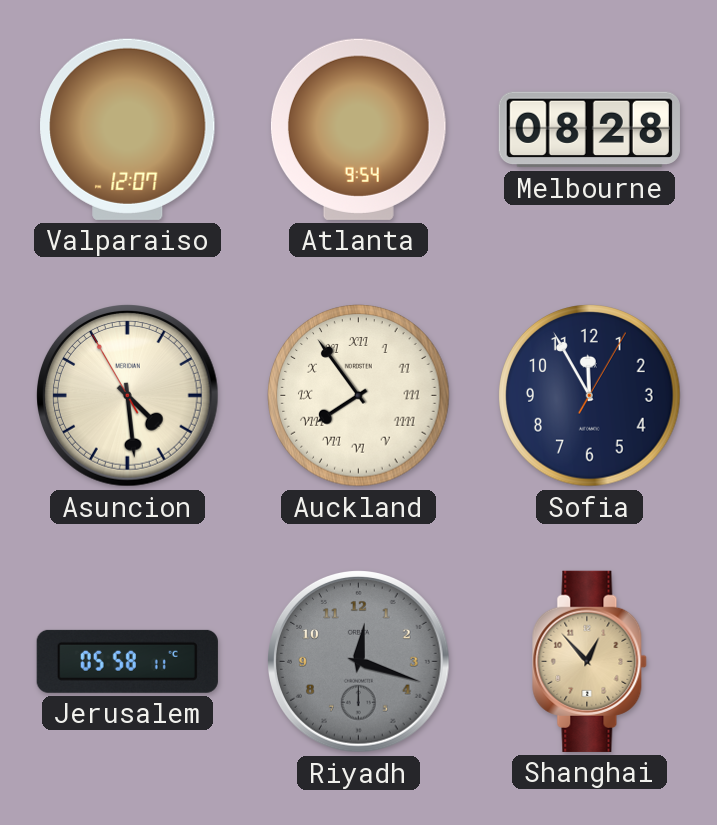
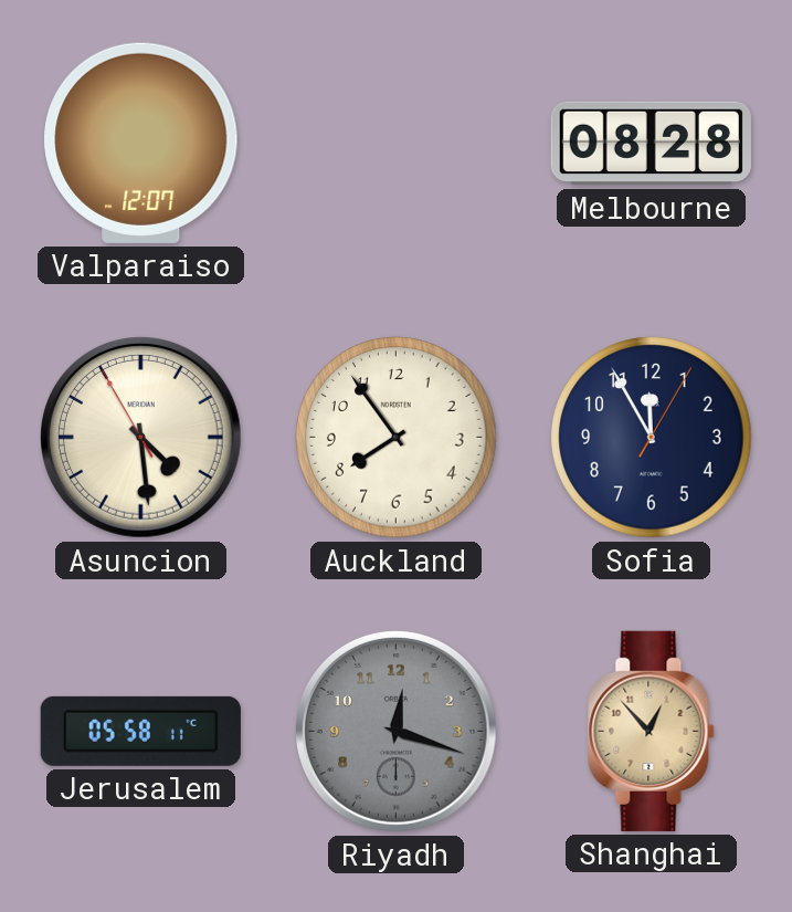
Atlanta: 9:54 -> none (358, 129)
Auckland numerals: Roman -> Arabic (397, 438)
